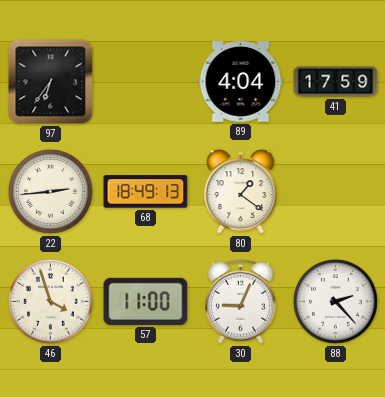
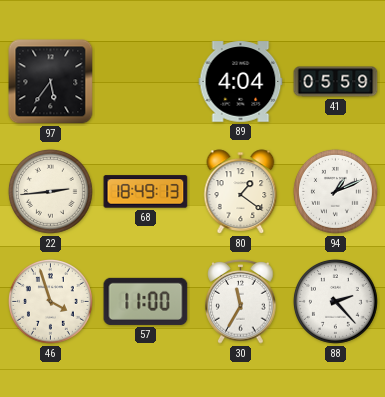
97: 6:36 -> 5:36 (51, 82)
41: 17:59 -> 05:59 (336, 82)
94: none -> 1:11 (335, 191)
30: 9:04 -> 11:35 (241, 302)
